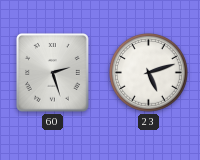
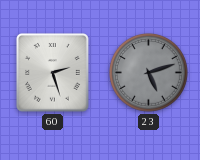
23 dial: white -> grey (149, 73)
